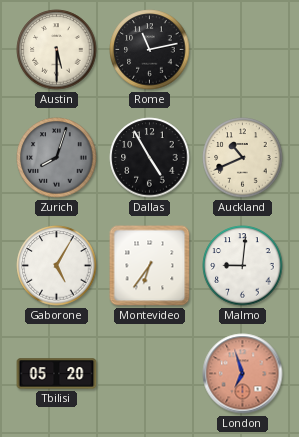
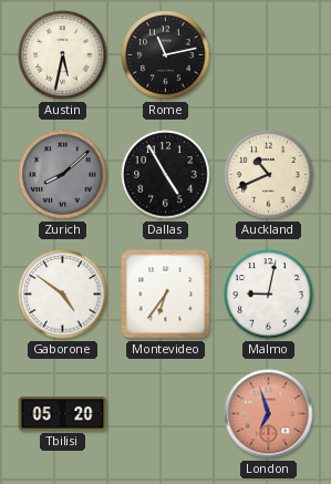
Austin: 5:30 -> 5:32 (63, 55)
Zurich: 8:03 -> 8:08 (63, 175)
Gaborone: 5:05 -> 4:51 (63, 295)
Malmo: 9:01 -> 9:02 (269, 295)
